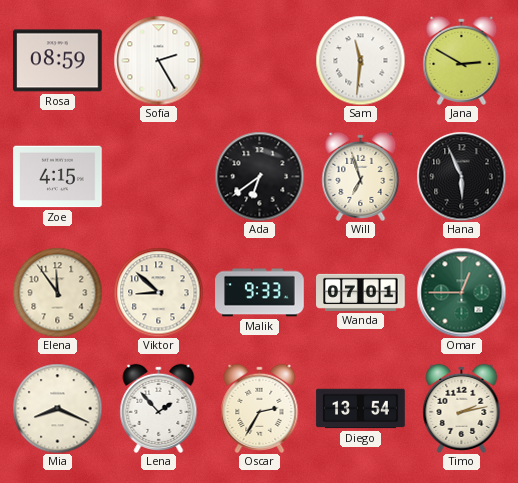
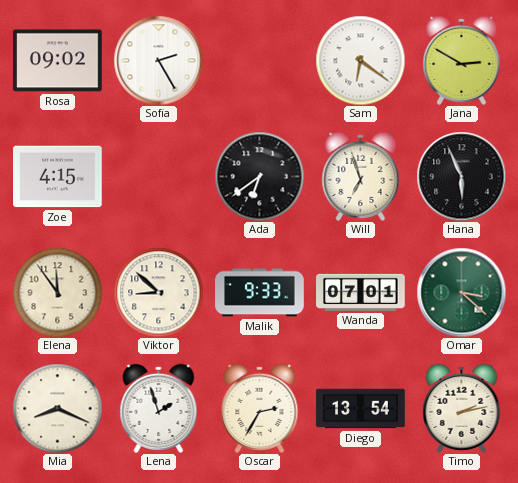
Rosa: 08:59 -> 09:02 (58, 61)
Sam: 11:31 -> 6:21 (360, 60)
Omar: 12:45 -> 3:22 (461, 292)
Lena: 1:53 -> 1:57 (159, 408)
